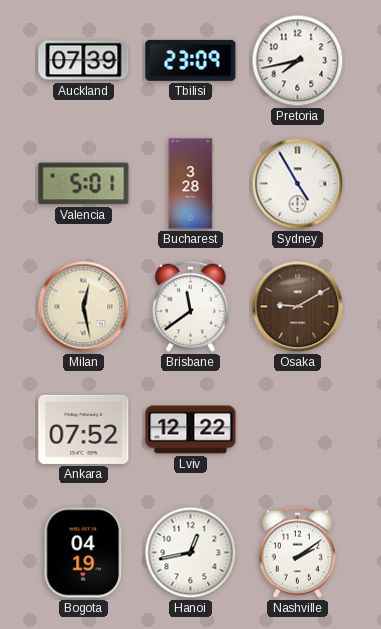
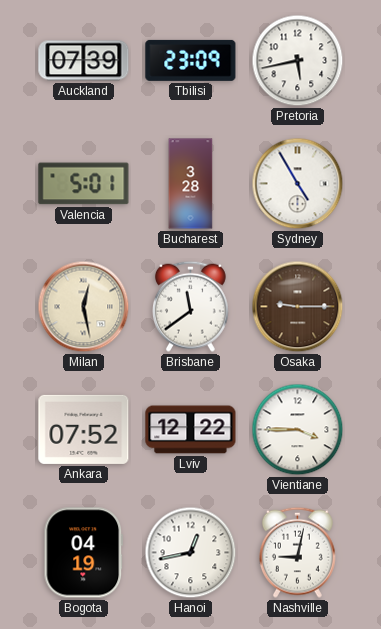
Pretoria: 7:43 -> 5:43 (298, 61)
Osaka: 9:10 -> 9:15 (298, 307)
Vientiane: none -> 3:45 (298, 430)
Nashville: 2:09 -> 9:02 (297, 552)
